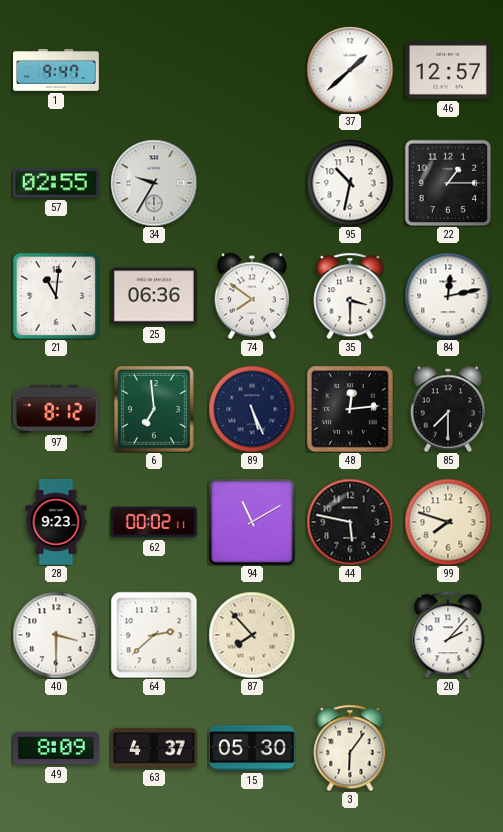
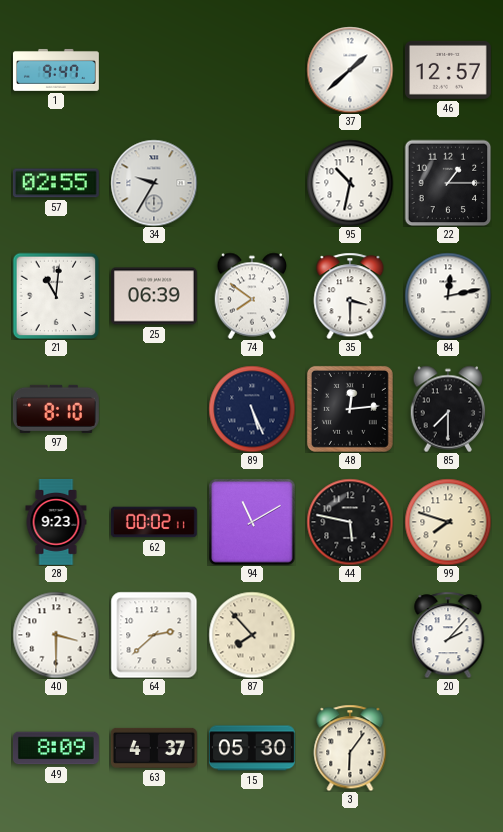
25: 06:36 -> 06:39 (154, 296)
97: 8:12 -> 8:10 (56, 409)
6: 6:59 -> none (154, 409)
